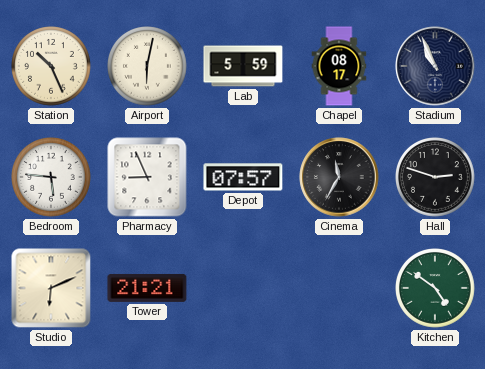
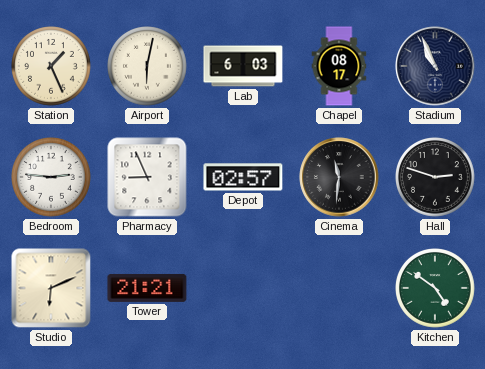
Station: 10:26 -> 1:26 (52, 67)
Lab: 5:59 -> 6:03 (243, 66)
Bedroom: 5:46 -> 2:46 (52, 178)
Depot: 07:57 -> 02:57 (243, 177)
Cinema: 11:35 -> 11:31 (339, 177)
